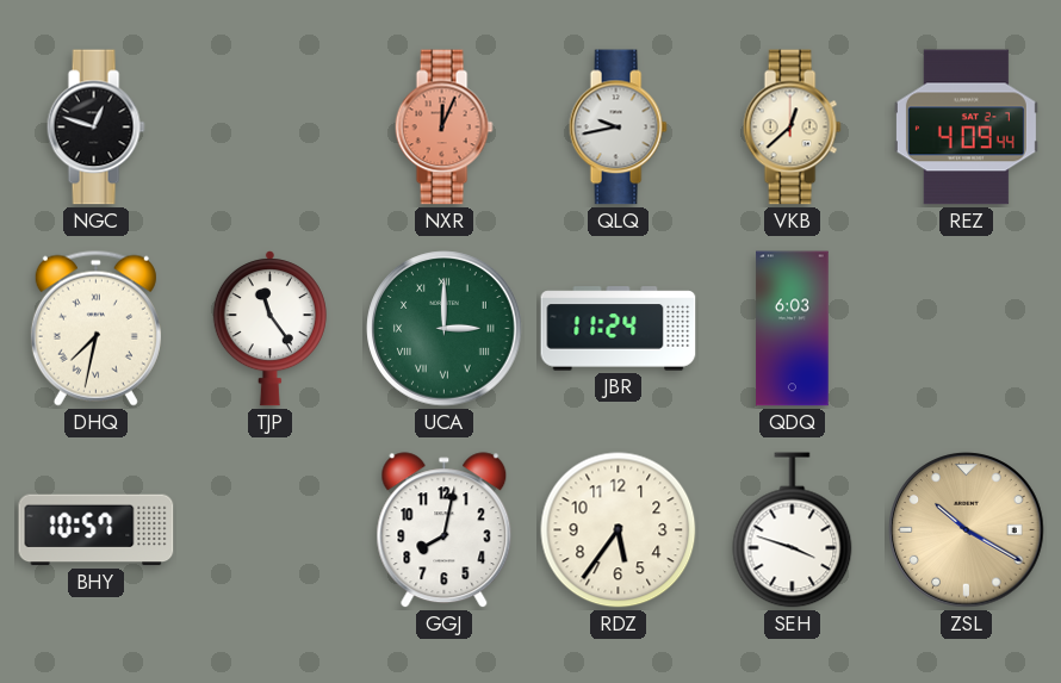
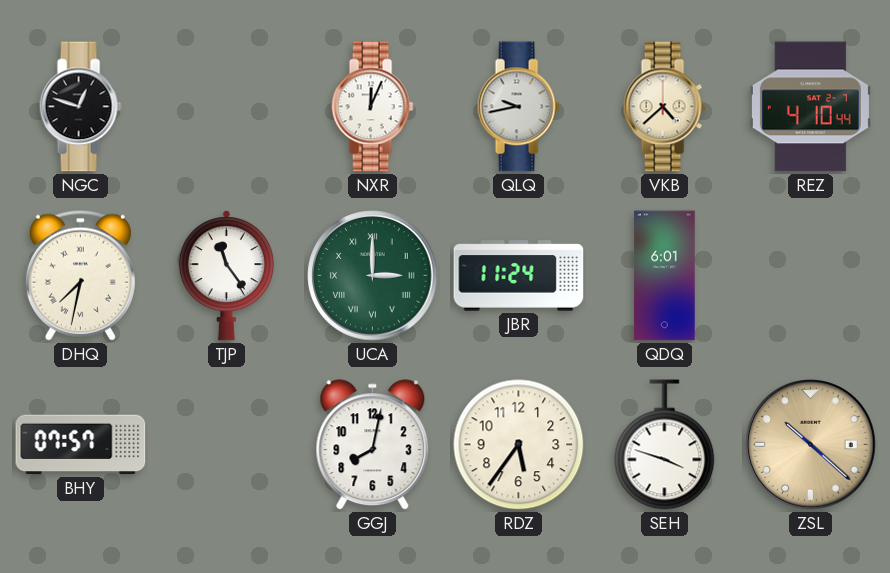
NXR dial: salmon -> white (372, 107)
VKB: 12:38 -> 4:38 (664, 107)
REZ: 4:09 -> 4:10 (810, 107)
QDQ: 6:03 -> 6:01 (665, 276)
BHY: 10:57 -> 07:57 (81, 445)
ZSL: 10:20 -> 10:22 (811, 445)
